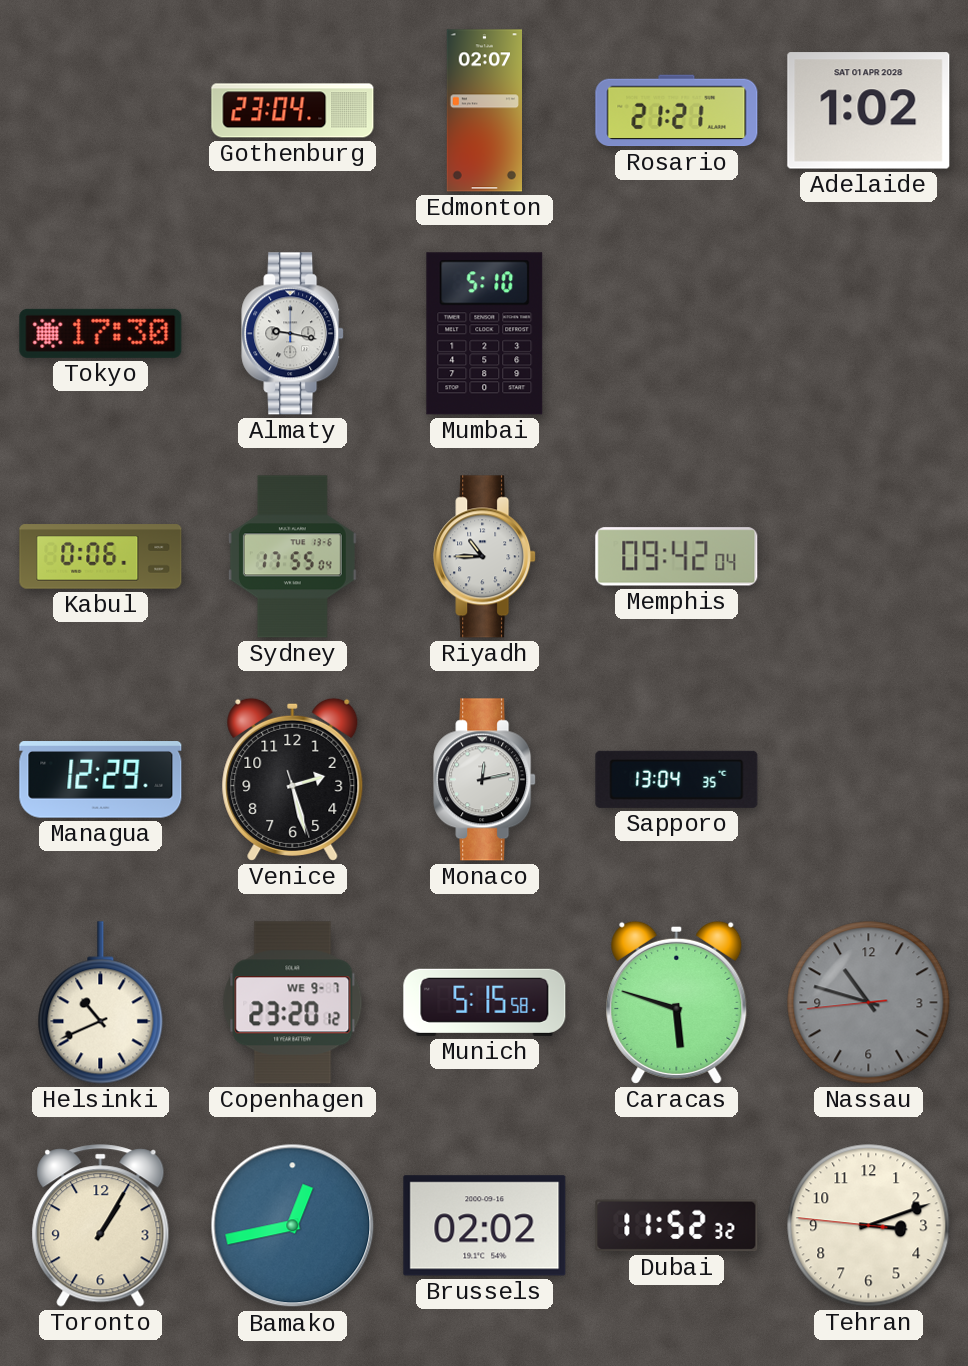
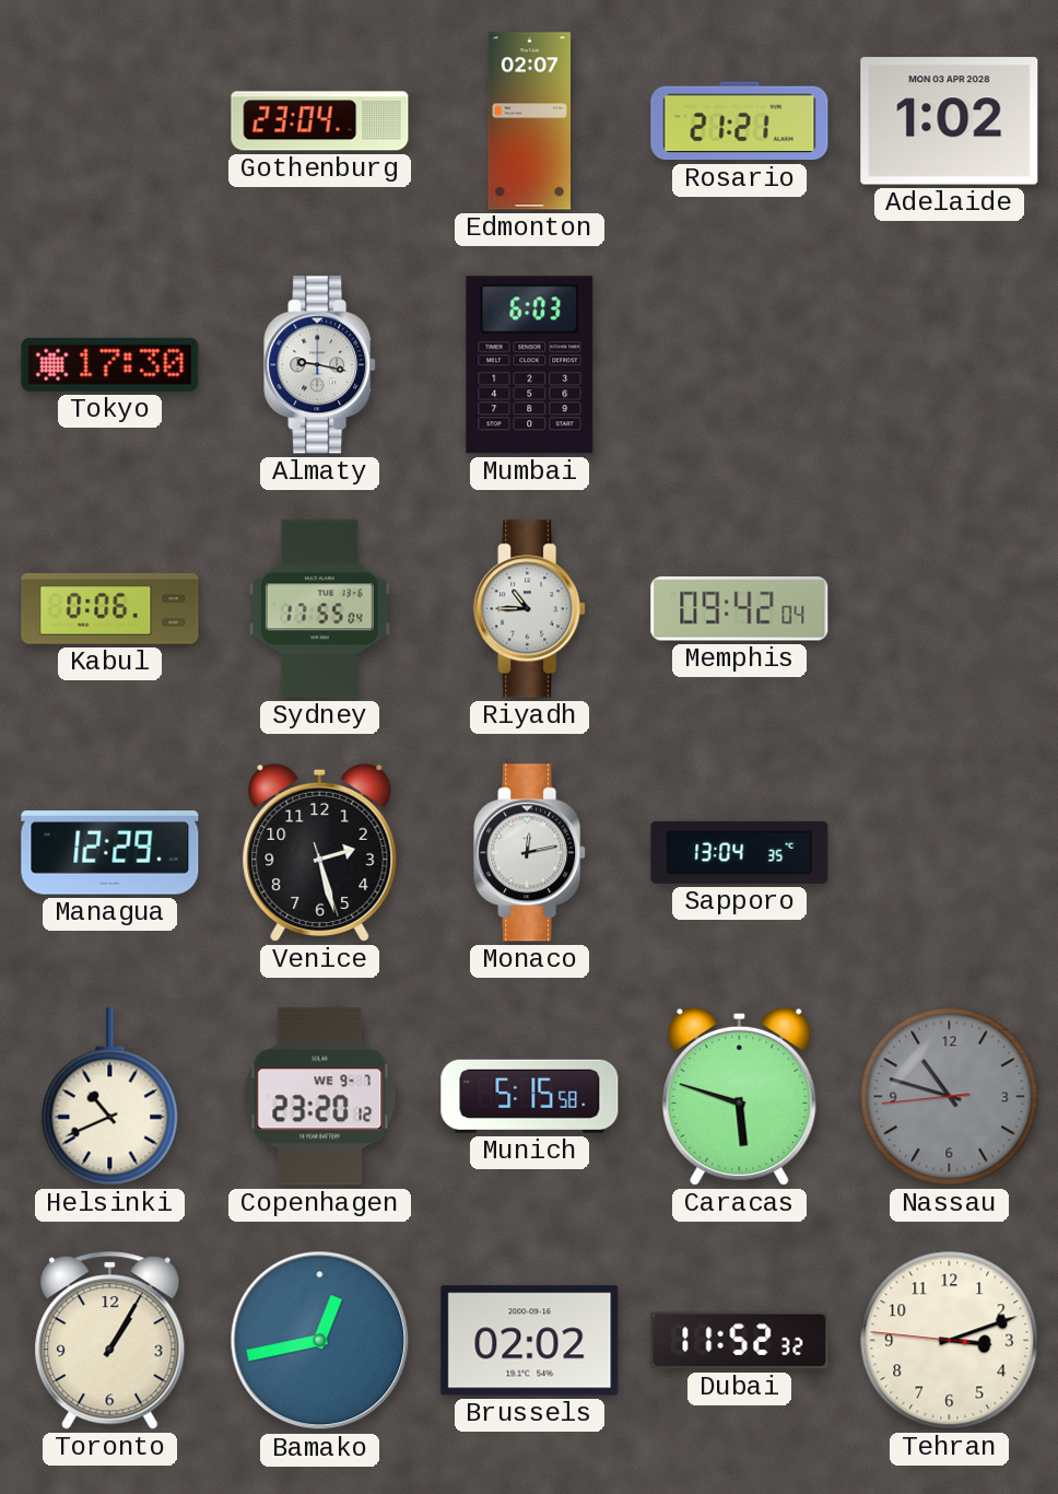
Adelaide date: SAT 01 APR 2028 -> MON 03 APR 2028 (950, 121)
Mumbai: 5:10 -> 6:03 (530, 365)
